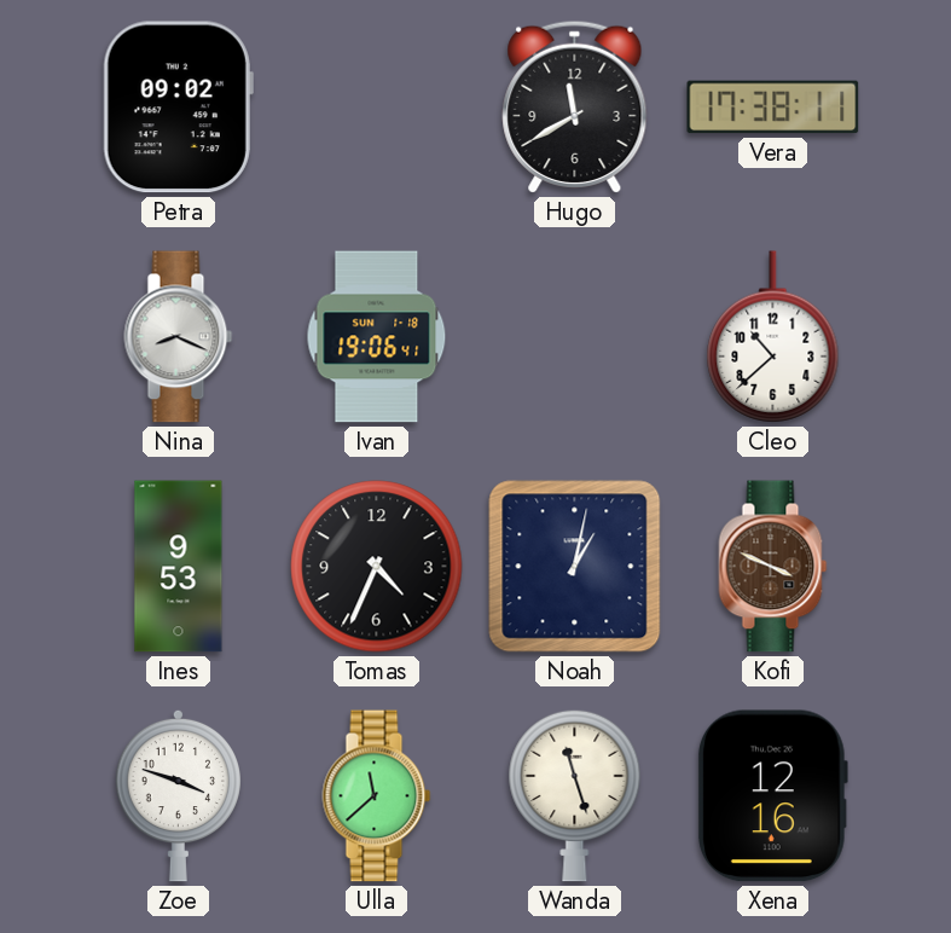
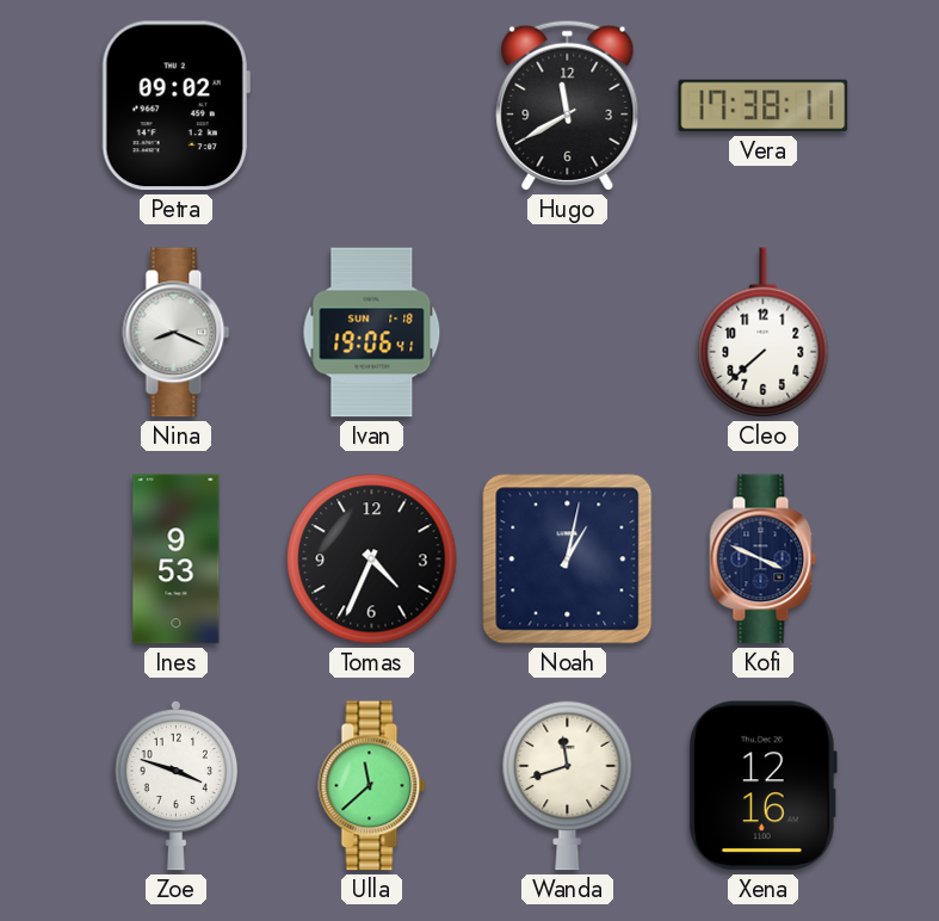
Cleo: 10:38 -> 7:38 (764, 333)
Kofi dial: brown -> navy (764, 560)
Wanda: 11:27 -> 11:42 (568, 785)
